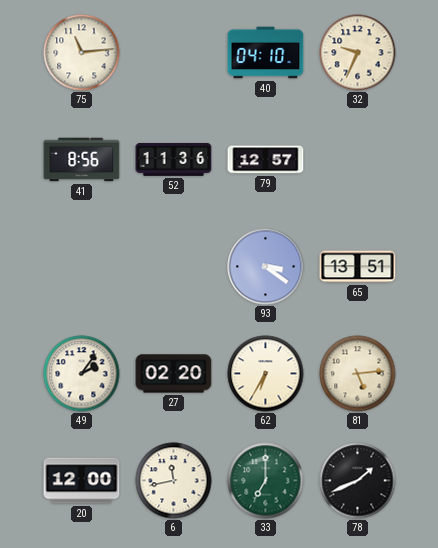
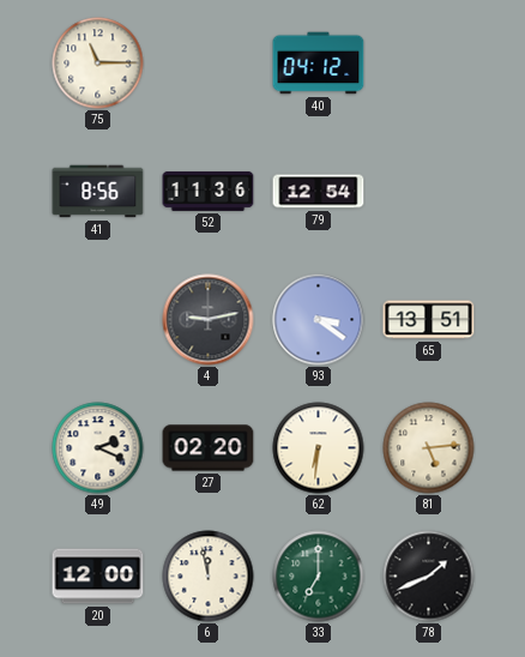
75: 11:14 -> 11:15 (98, 64)
40: 04:10 -> 04:12 (319, 64)
32: 9:34 -> none (358, 53)
79: 12:57 -> 12:54 (319, 192)
4: none -> 9:13 (209, 320)
49: 2:06 -> 2:19 (98, 448)
62: 6:35 -> 6:31 (319, 448)
6: 11:43 -> 11:58 (209, 577)
